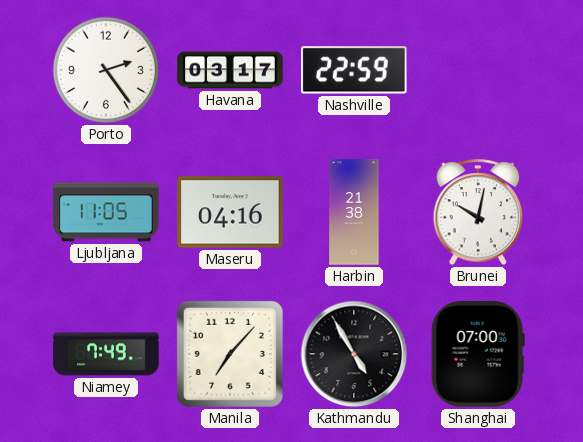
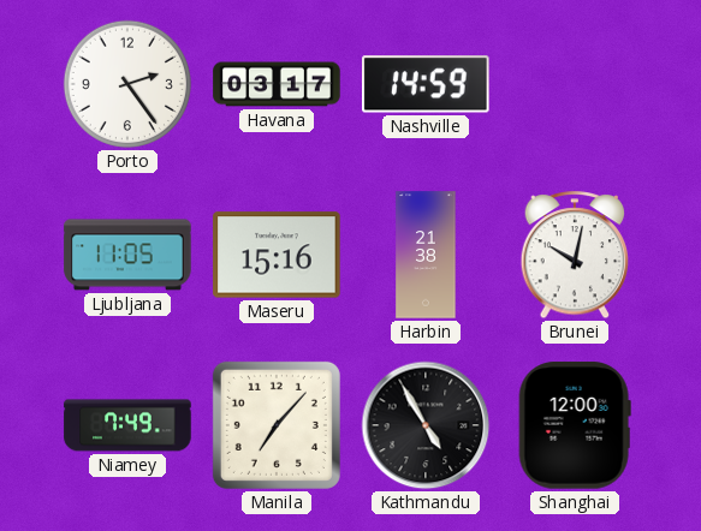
Nashville: 22:59 -> 14:59 (426, 84)
Maseru: 04:16 -> 15:16 (277, 255)
Shanghai: 07:00 -> 12:00 (575, 425)
